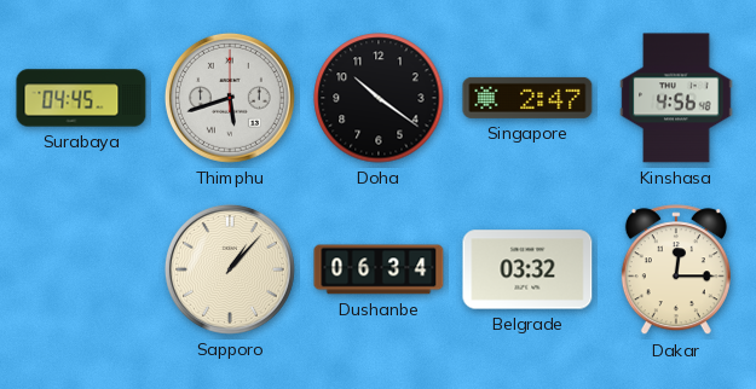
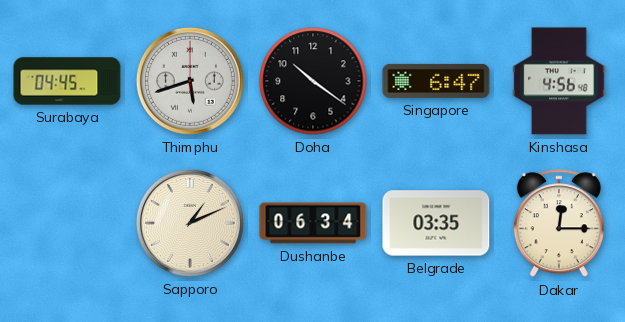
Singapore: 2:47 -> 6:47 (436, 81)
Sapporo: 1:07 -> 1:11 (190, 223)
Belgrade: 03:32 -> 03:35 (436, 223)
